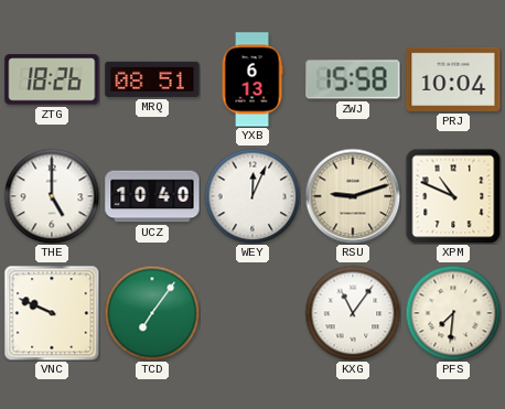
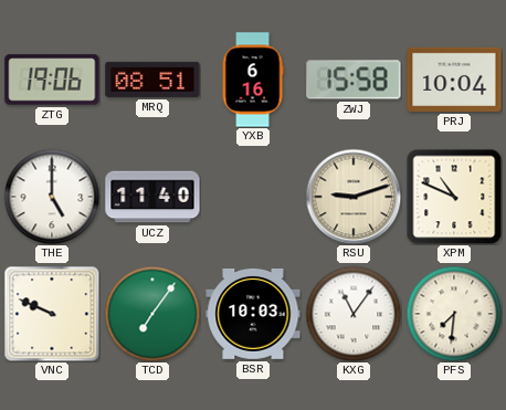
ZTG: 18:26 -> 19:06 (52, 80)
YXB: 6:13 -> 6:16 (253, 80)
UCZ: 10:40 -> 11:40 (152, 197)
WEY: 12:04 -> none (253, 196)
BSR: none -> 10:03 (253, 314)
